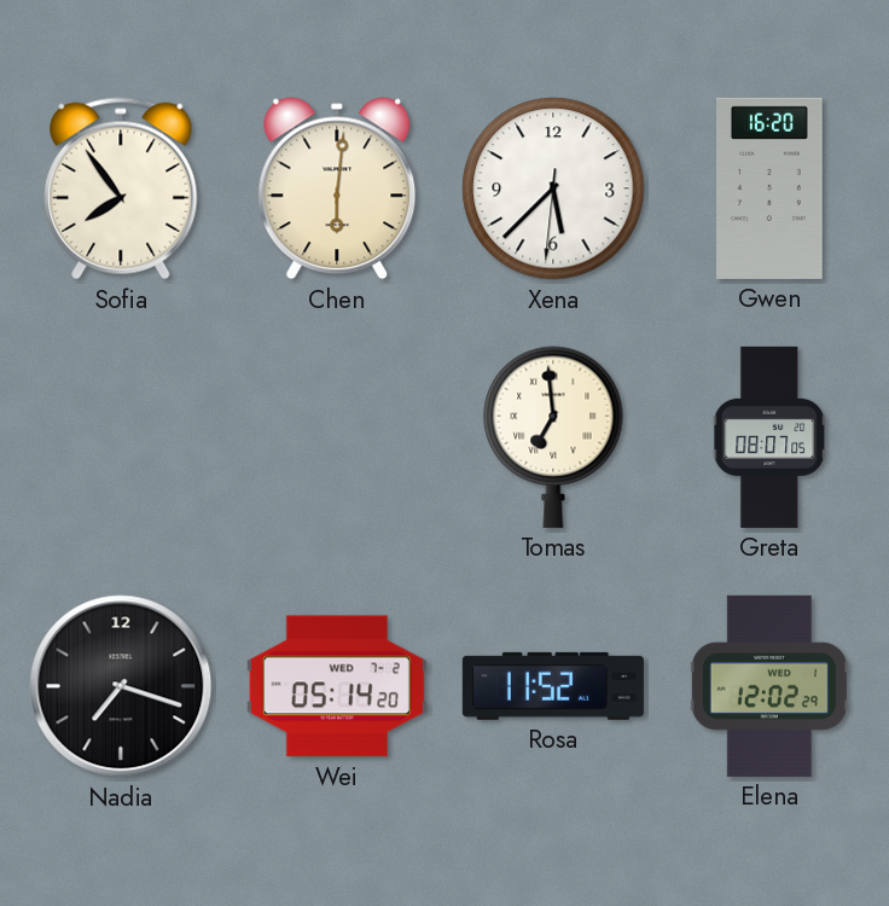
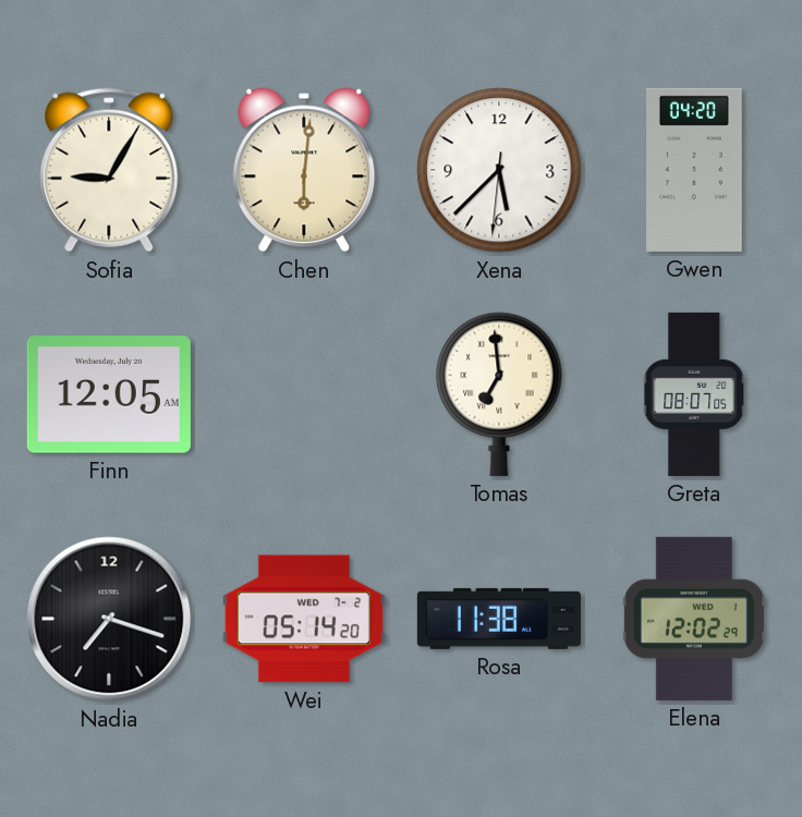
Sofia: 7:54 -> 9:05 (109, 170)
Gwen: 16:20 -> 04:20 (695, 170)
Finn: none -> 12:05 (109, 394)
Rosa: 11:52 -> 11:38 (499, 619)
